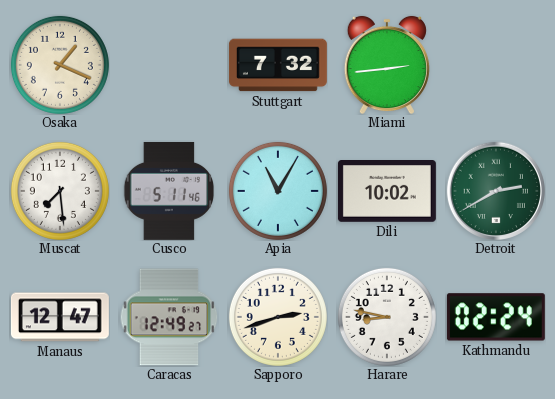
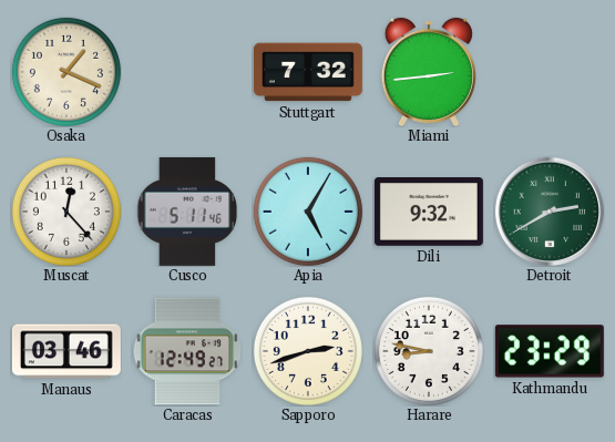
Muscat: 7:29 -> 12:23 (66, 212)
Apia: 11:05 -> 5:05 (308, 212)
Dili: 10:02 -> 9:32 (429, 213)
Manaus: 12:47 -> 03:46 (66, 351)
Kathmandu: 02:24 -> 23:29 (550, 351)
